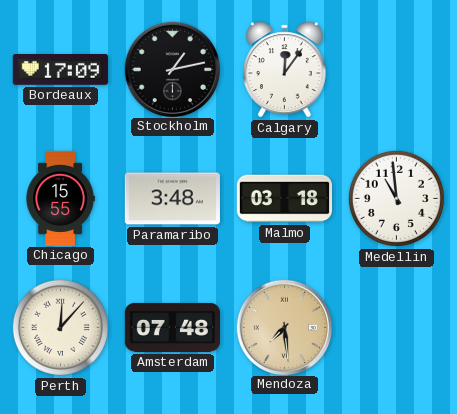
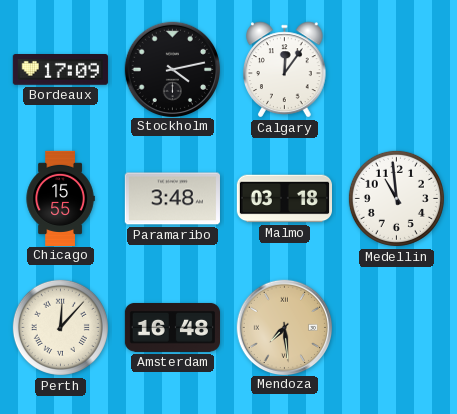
Stockholm: 1:13 -> 4:13 (172, 69)
Amsterdam: 07:48 -> 16:48 (172, 327)
